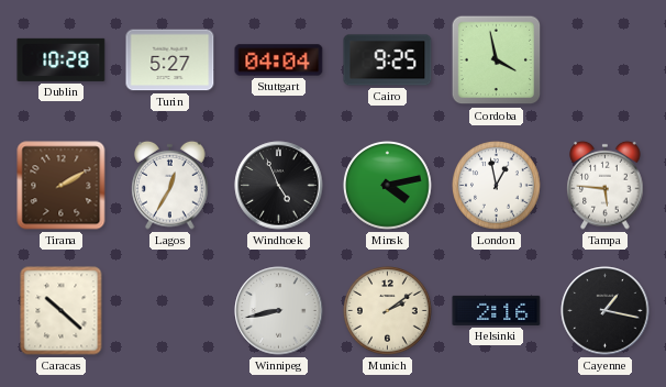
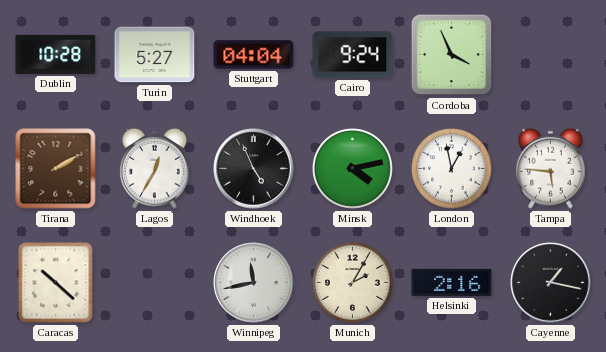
Cairo: 9:25 -> 9:24 (353, 55)
Cordoba: 3:58 -> 3:56 (452, 55)
Winnipeg: 8:43 -> 11:43 (254, 283)
Munich: 2:09 -> 2:05 (353, 283)
